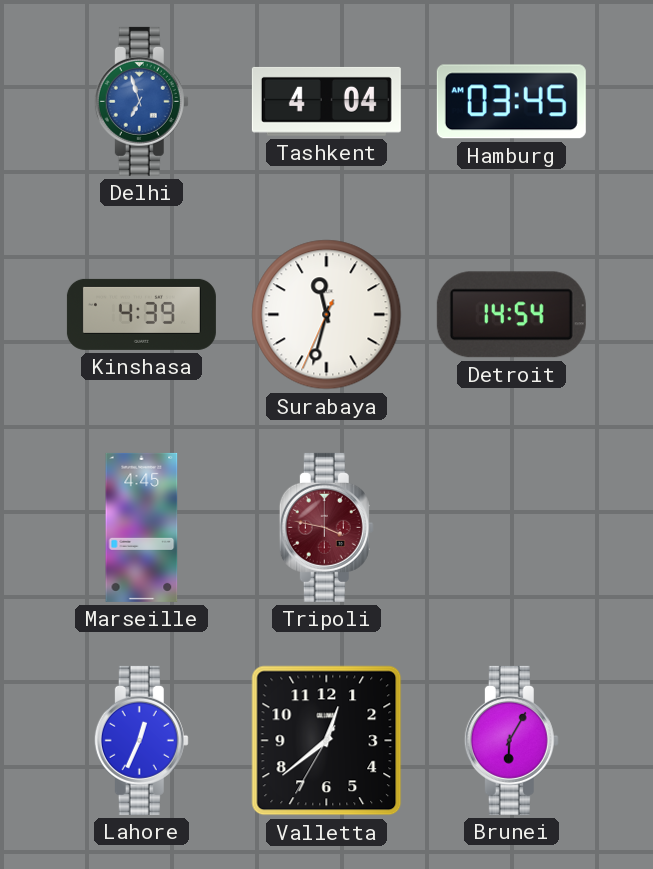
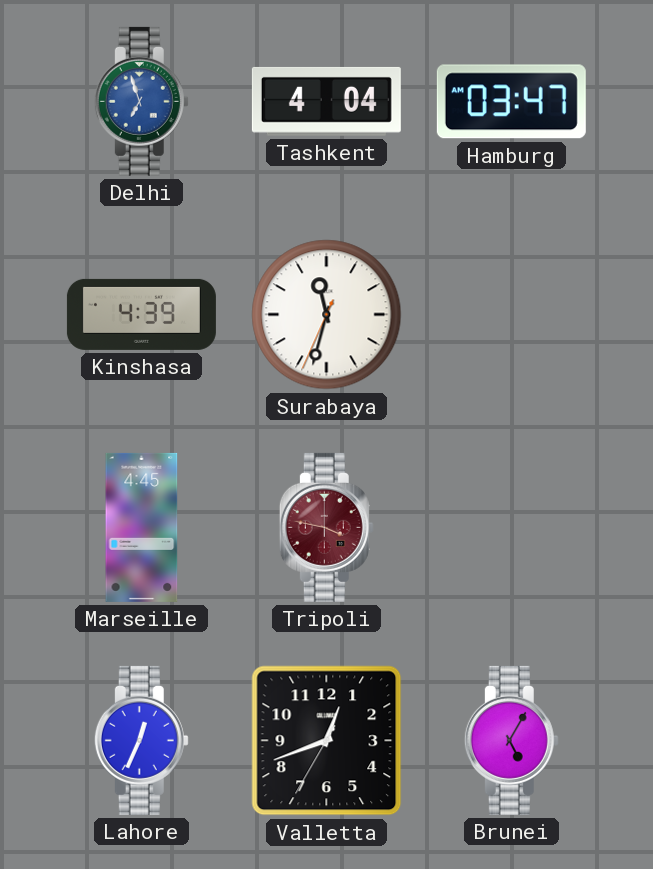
Hamburg: 03:45 -> 03:47 (511, 102)
Detroit: 14:54 -> none (511, 315)
Valletta: 12:38 -> 12:41 (327, 741)
Brunei: 6:05 -> 5:05 (511, 740)
